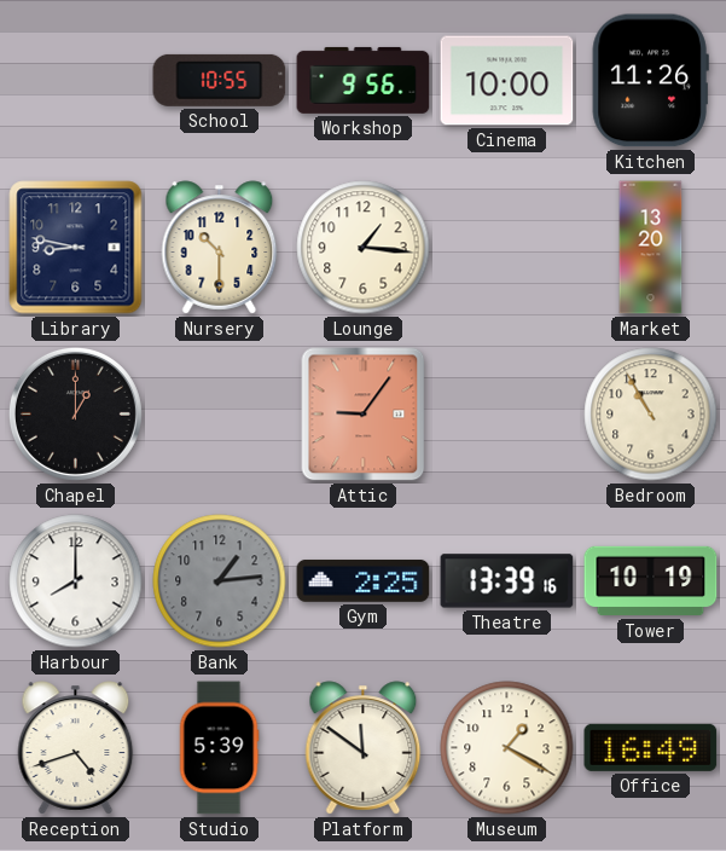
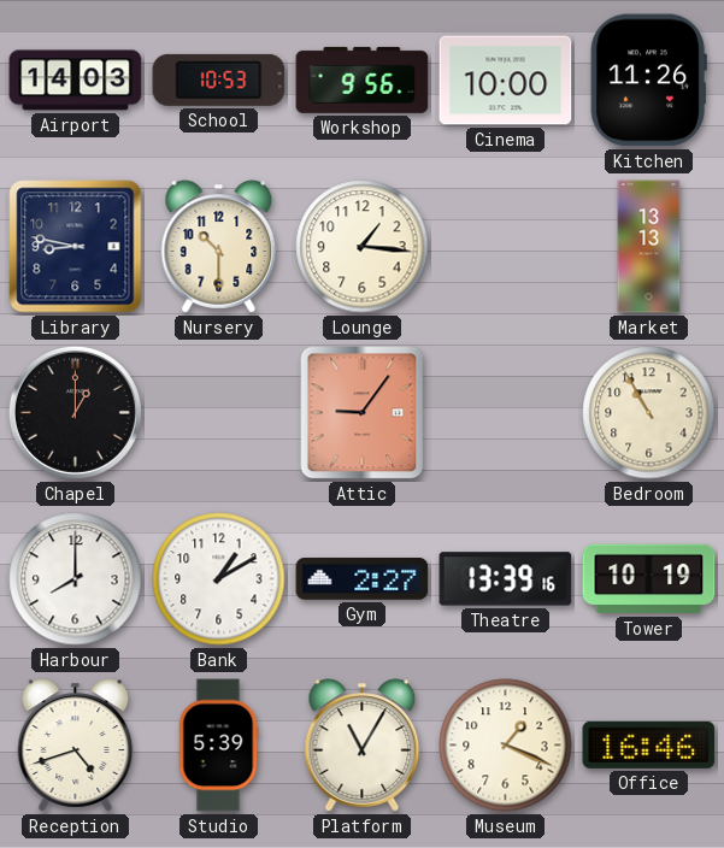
Airport: none -> 14:03 (76, 81)
School: 10:55 -> 10:53 (219, 79)
Market: 13:20 -> 13:13 (649, 247)
Bank: 1:14 -> 1:10 (219, 579)
Bank dial: grey -> white (219, 579)
Gym: 2:25 -> 2:27 (363, 578)
Platform: 11:51 -> 11:05 (363, 746)
Museum: 1:20 -> 1:19 (506, 746)
Office: 16:49 -> 16:46 (649, 744)
